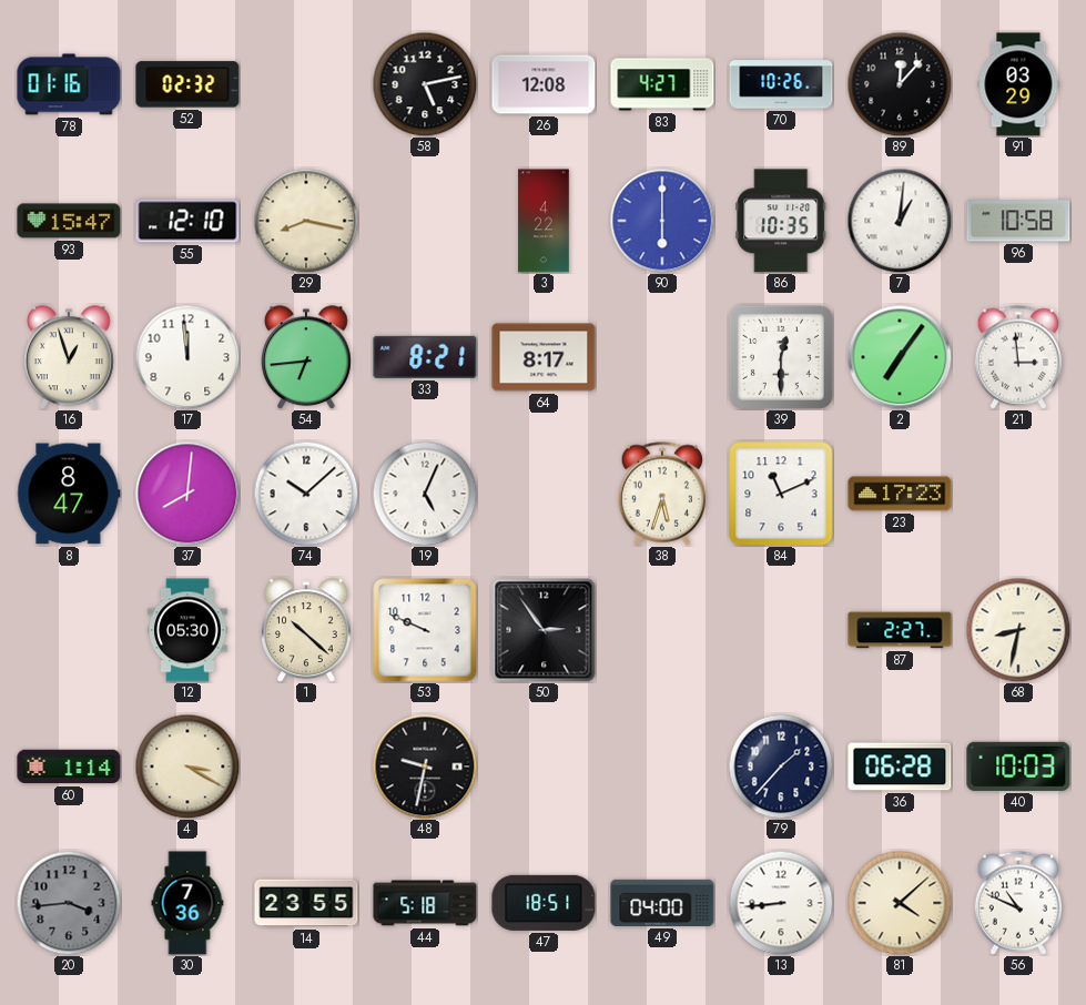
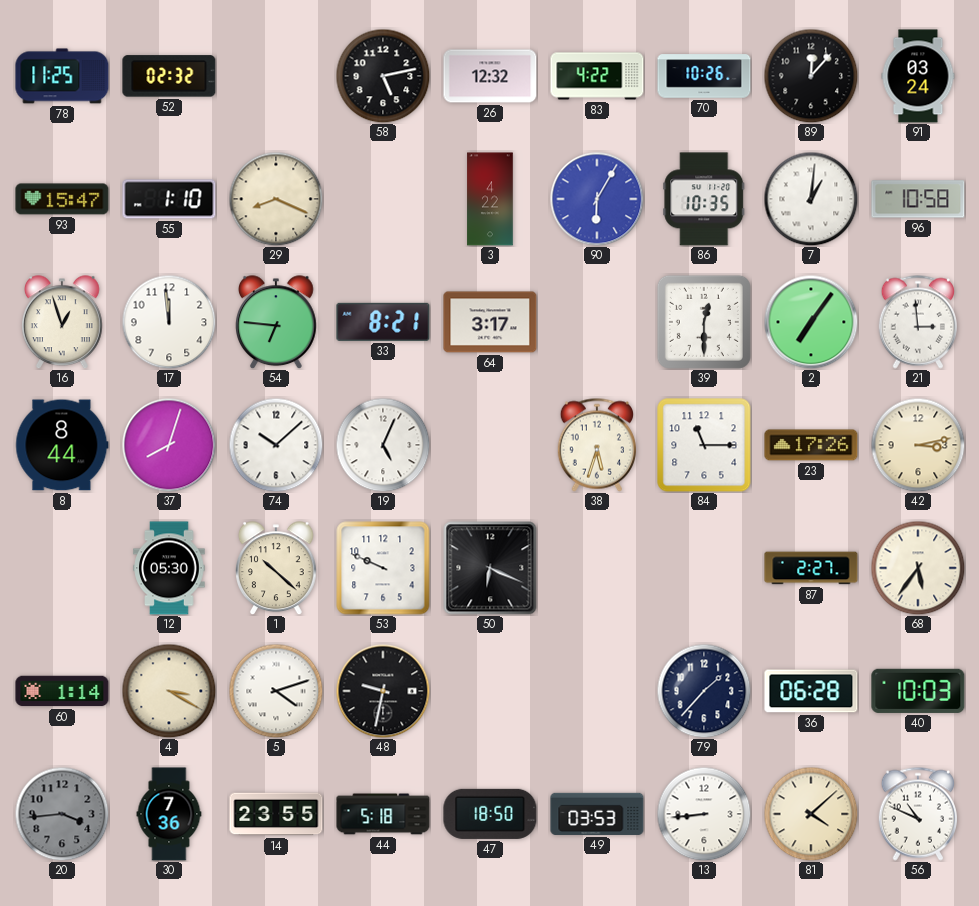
78: 01:16 -> 11:25 (62, 76)
26: 12:08 -> 12:32 (490, 76)
83: 4:27 -> 4:22 (597, 76)
91: 03:29 -> 03:24 (918, 76)
55: 12:10 -> 1:10 (169, 199)
29: 8:17 -> 8:19 (276, 199)
90: 6:00 -> 6:05 (597, 199)
54: 6:44 -> 6:46 (277, 322)
64: 8:17 -> 3:17 (490, 322)
8: 8:47 -> 8:44 (62, 445)
37: 8:01 -> 8:03 (169, 445)
84: 11:11 -> 11:15 (704, 445)
23: 17:23 -> 17:26 (811, 445)
42: none -> 3:13 (918, 445)
50: 2:54 -> 6:19 (490, 568)
68: 8:32 -> 5:36 (918, 568)
5: none -> 4:12 (276, 691)
47: 18:51 -> 18:50 (490, 814)
49: 04:00 -> 03:53 (597, 814)
